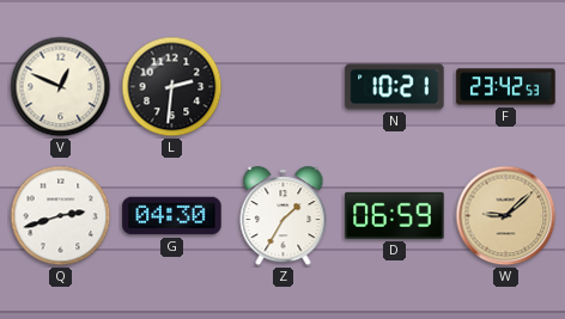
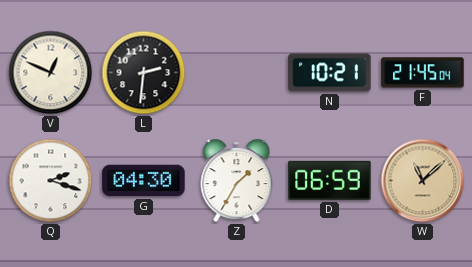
F: 23:42 -> 21:45 (423, 73)
Q: 2:42 -> 2:18 (51, 181)
W: 9:08 -> 11:08 (423, 181)
